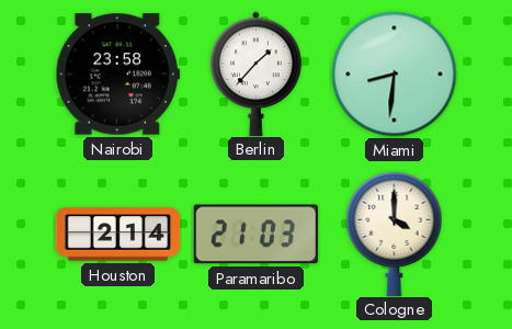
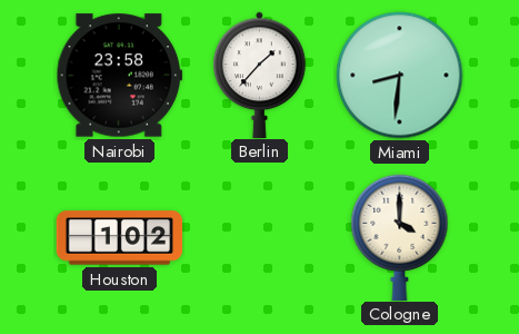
Houston: 2:14 -> 1:02 (120, 238)
Paramaribo: 21:03 -> none (255, 235)
